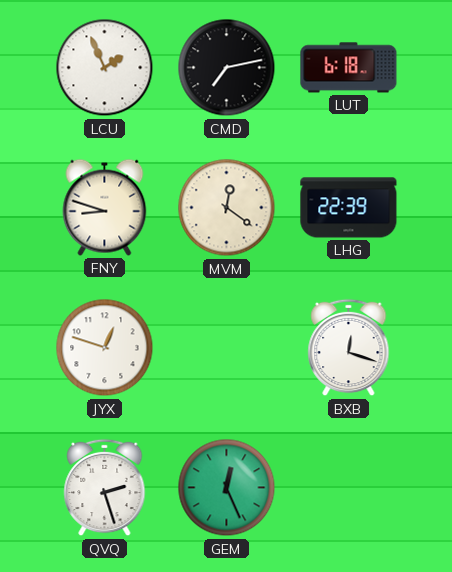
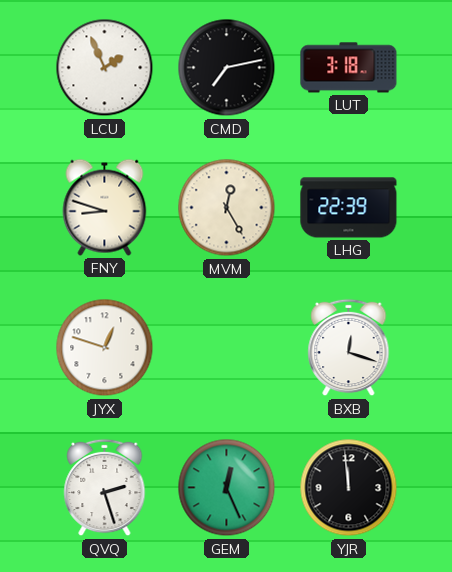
LUT: 6:18 -> 3:18 (349, 68)
MVM: 12:21 -> 12:25 (227, 208)
YJR: none -> 11:59 (349, 488)
